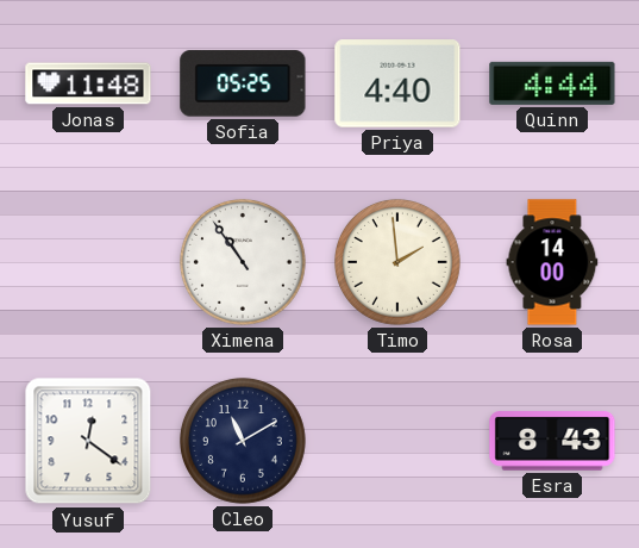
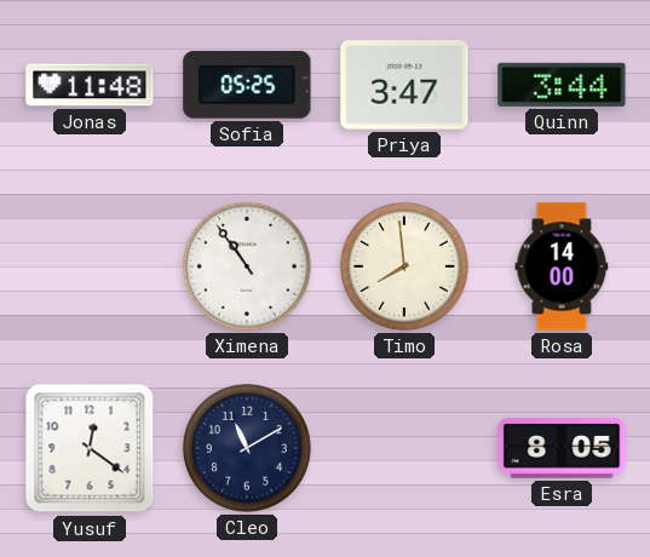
Priya: 4:40 -> 3:47 (404, 85)
Quinn: 4:44 -> 3:44 (562, 85)
Timo: 1:59 -> 7:59 (404, 266)
Esra: 8:43 -> 8:05 (562, 448)
